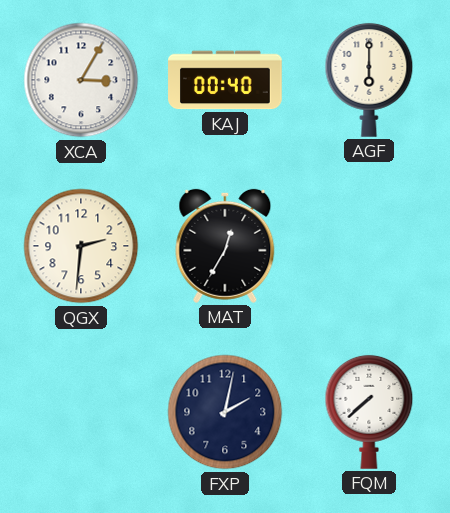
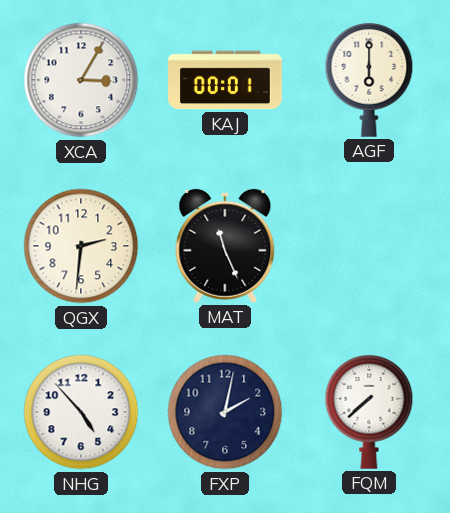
KAJ: 00:40 -> 00:01 (225, 80)
MAT: 12:35 -> 11:26 (225, 246)
NHG: none -> 4:53 (81, 412)
